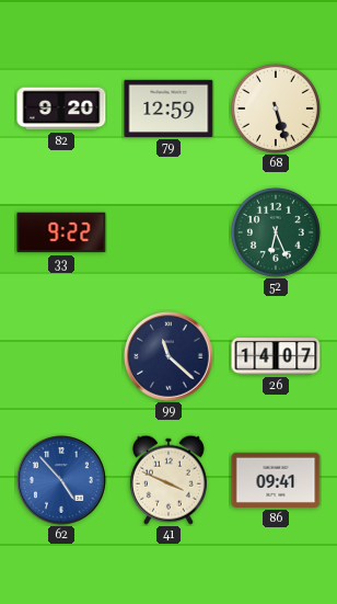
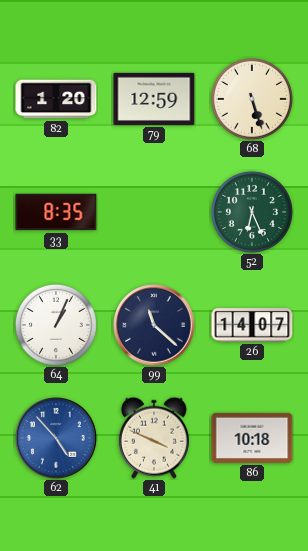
82: 9:20 -> 1:20 (56, 99)
33: 9:22 -> 8:35 (56, 212)
64: none -> 1:04 (56, 325)
86: 09:41 -> 10:18 (252, 438)
